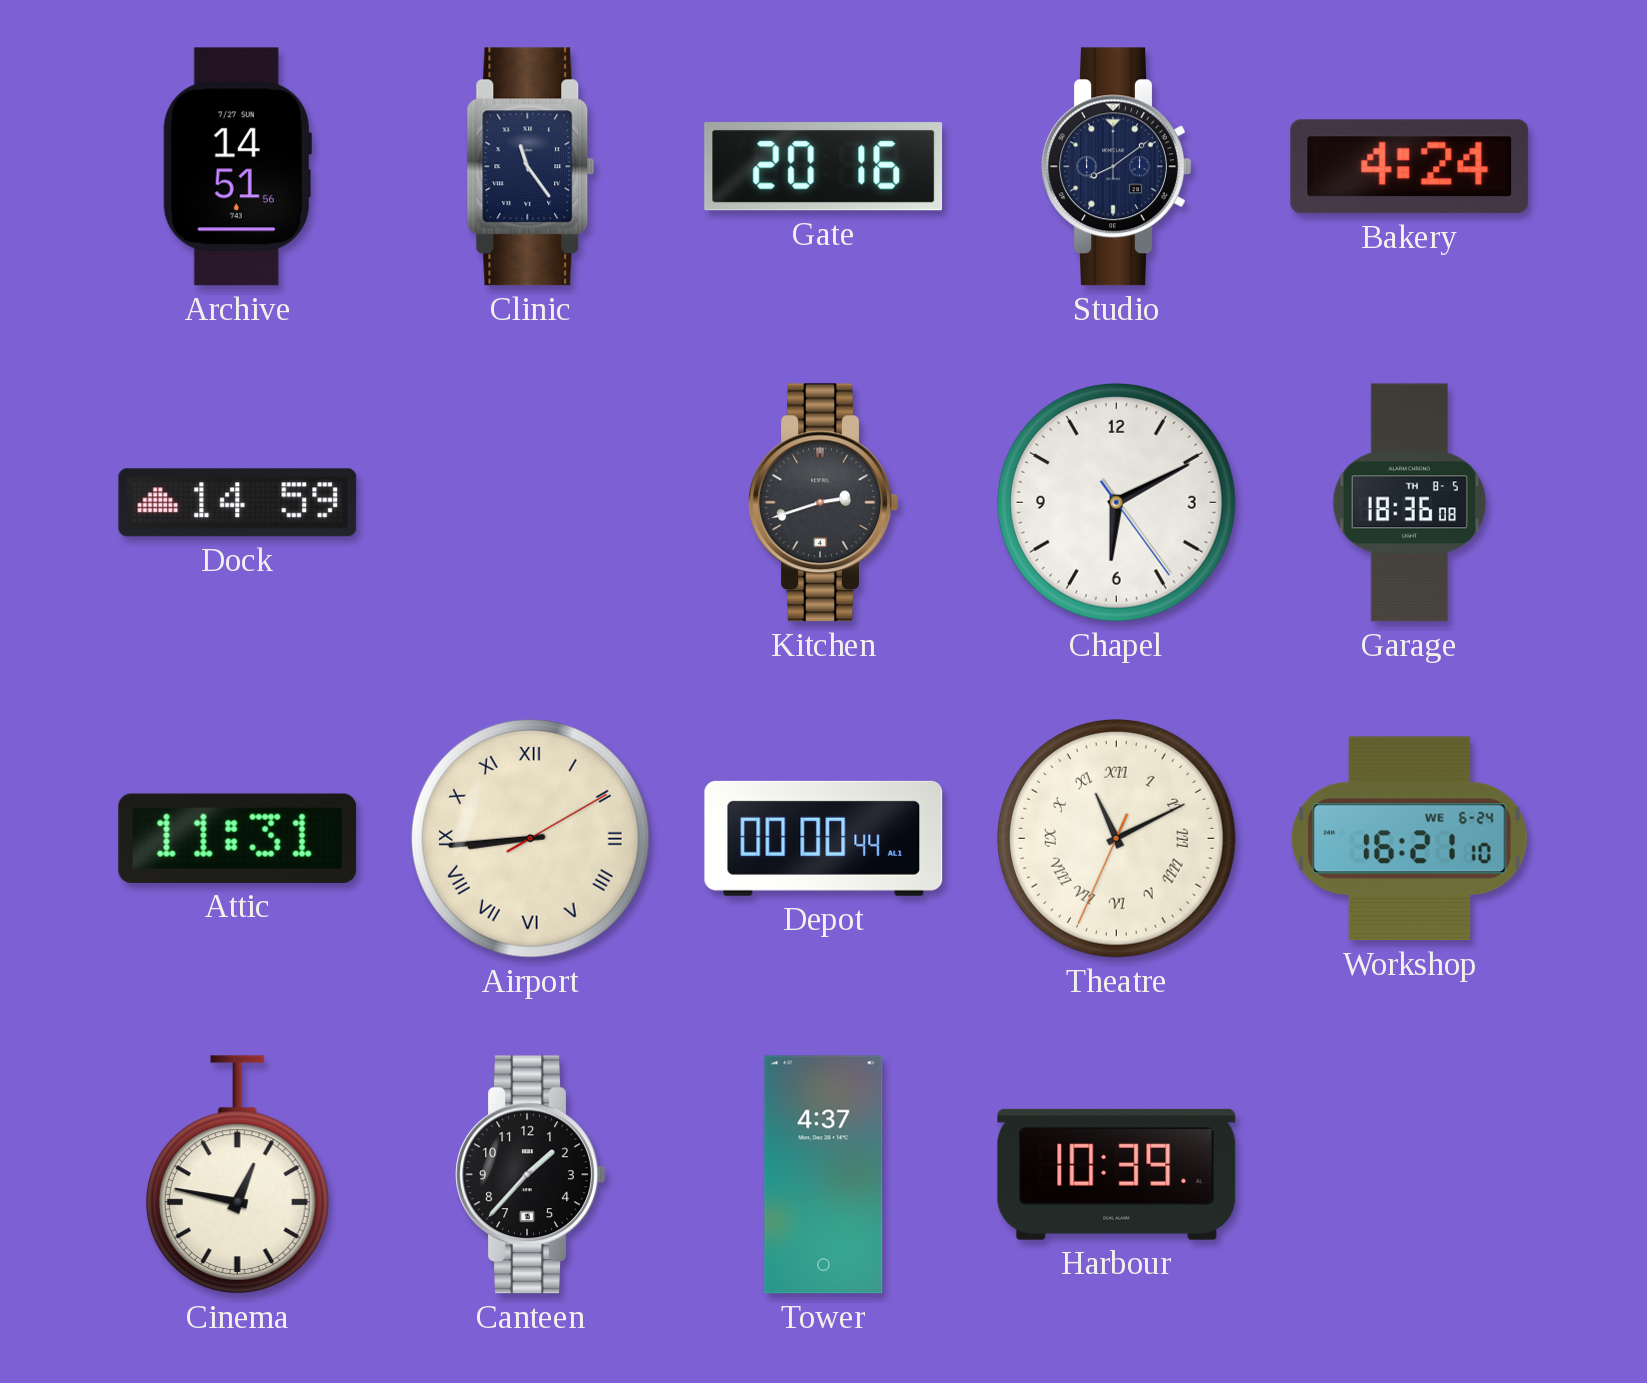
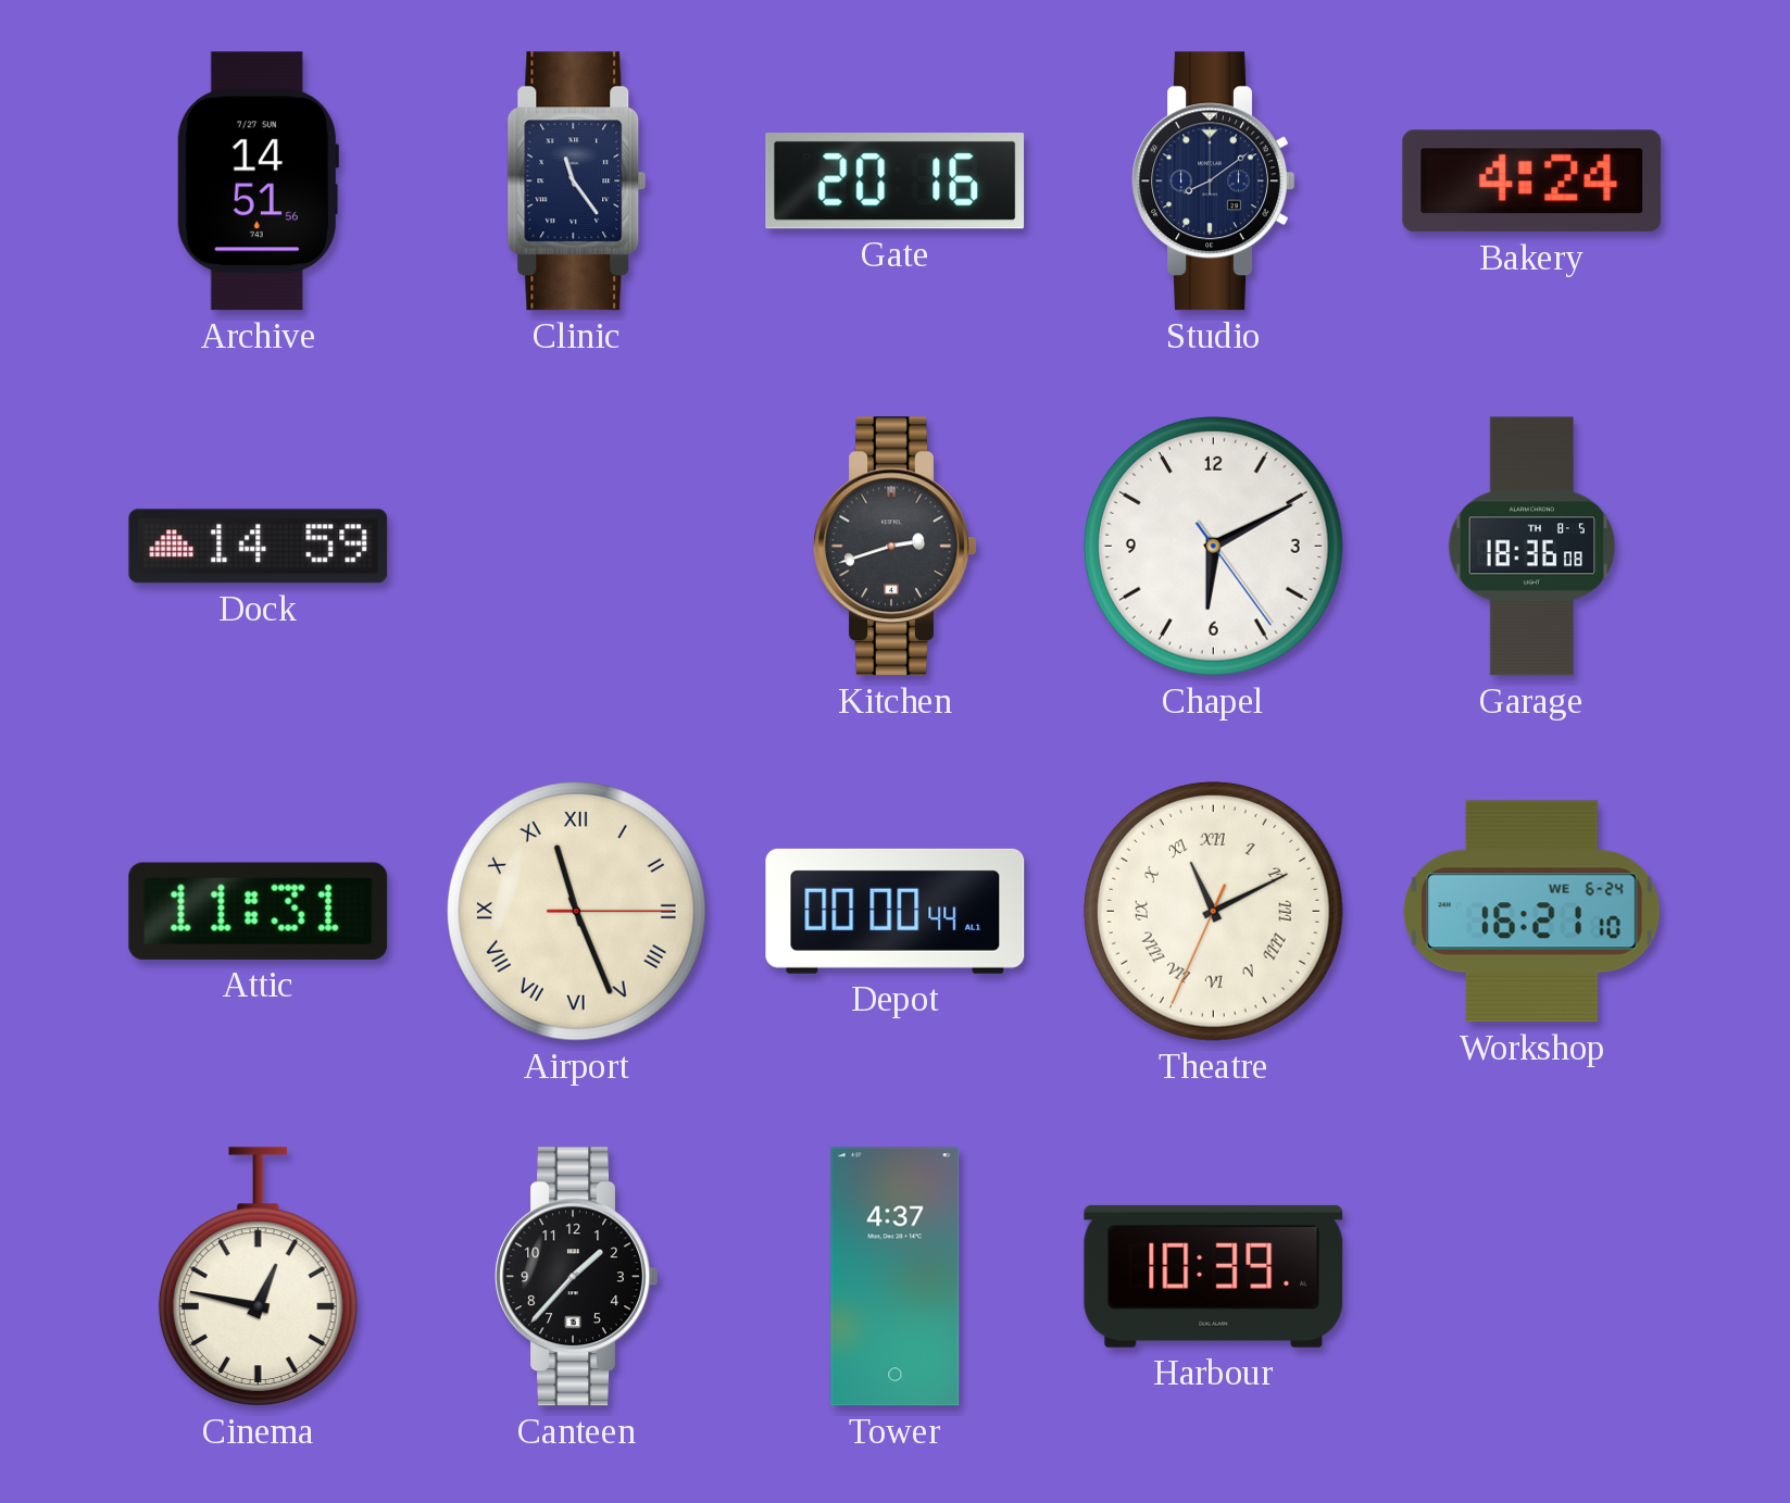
Airport: 8:44 -> 11:26 (576, 911)
